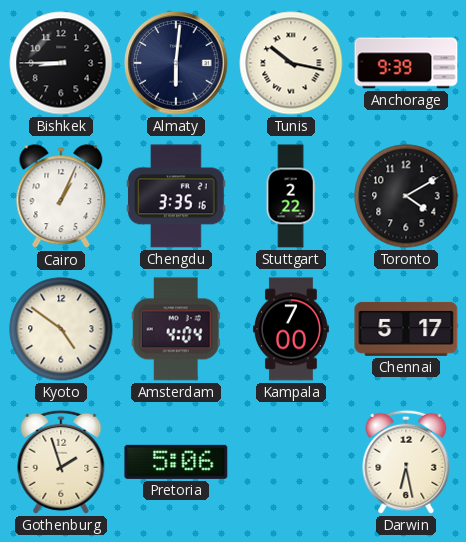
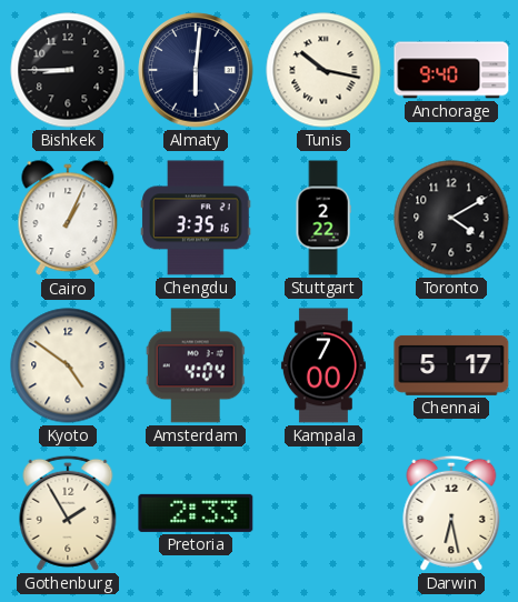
Anchorage: 9:39 -> 9:40 (451, 70)
Gothenburg: 1:57 -> 1:55 (68, 513)
Pretoria: 5:06 -> 2:33 (196, 513)
